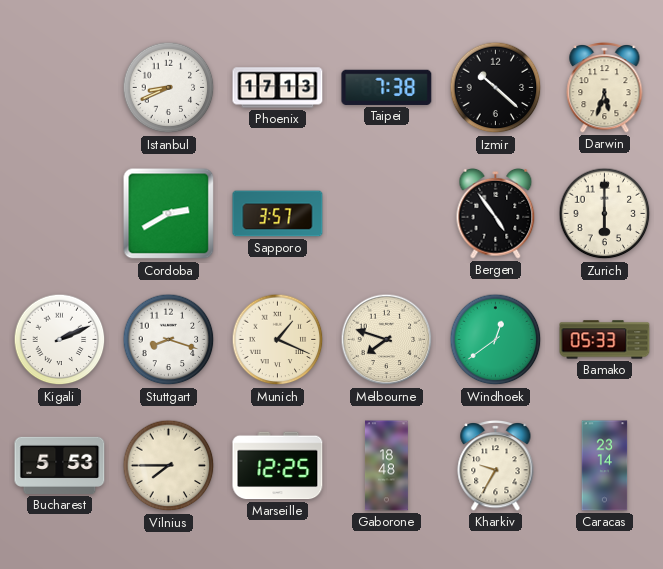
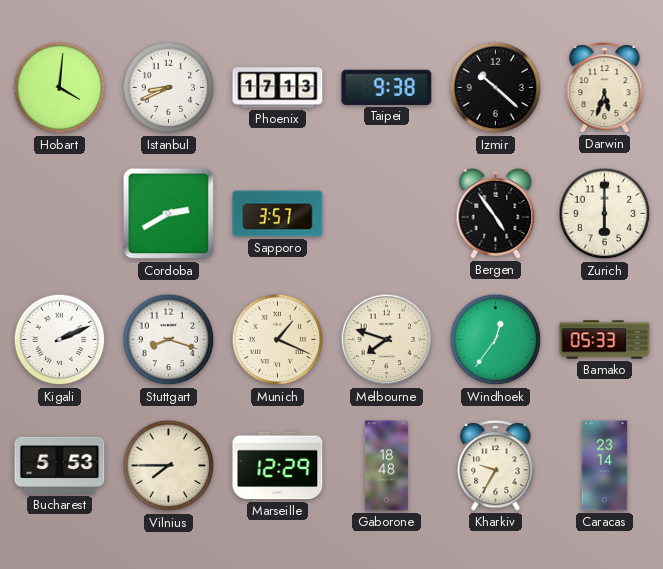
Hobart: none -> 4:01 (60, 88)
Taipei: 7:38 -> 9:38 (387, 87)
Windhoek: 12:39 -> 12:36 (496, 340)
Marseille: 12:25 -> 12:29 (278, 466)
